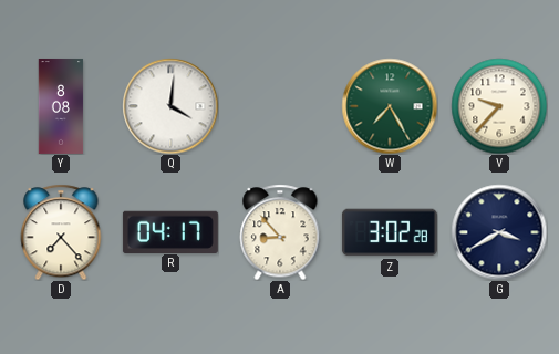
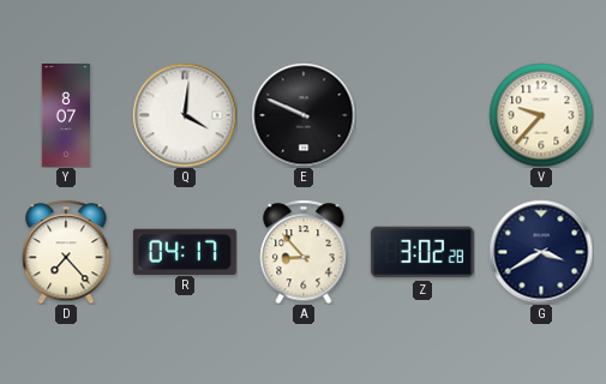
Y: 8:08 -> 8:07 (66, 115)
E: none -> 9:49 (304, 115)
W: 7:25 -> none (390, 106)
